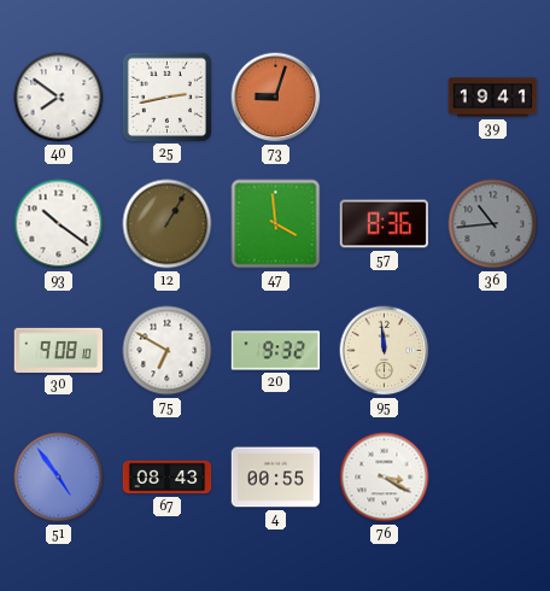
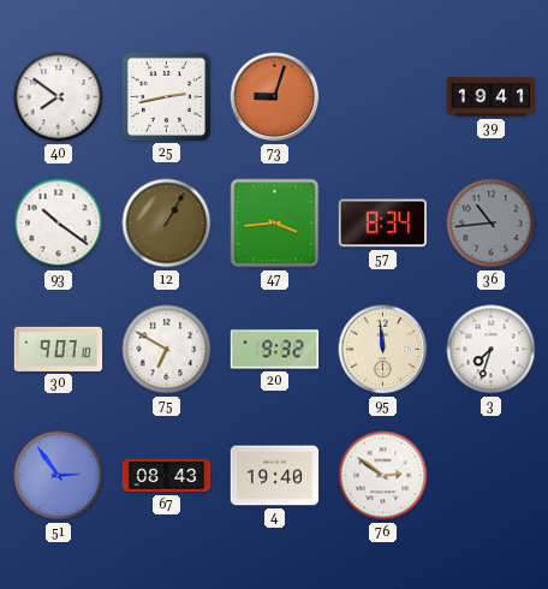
47: 3:59 -> 3:44 (275, 224)
57: 8:36 -> 8:34 (383, 224)
30: 9:08 -> 9:07 (59, 349)
3: none -> 7:33 (492, 350)
51: 4:54 -> 2:54 (59, 476)
4: 00:55 -> 19:40 (275, 476)
76: 3:20 -> 2:51 (383, 476)
